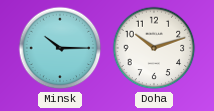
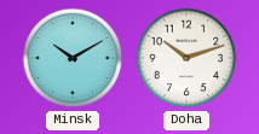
Minsk: 10:15 -> 10:10 (73, 58)
